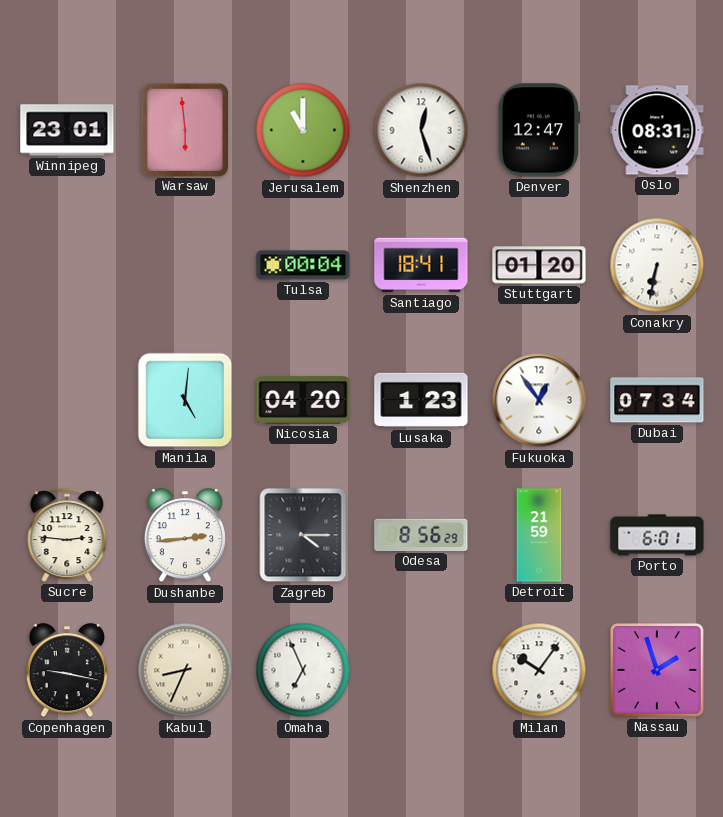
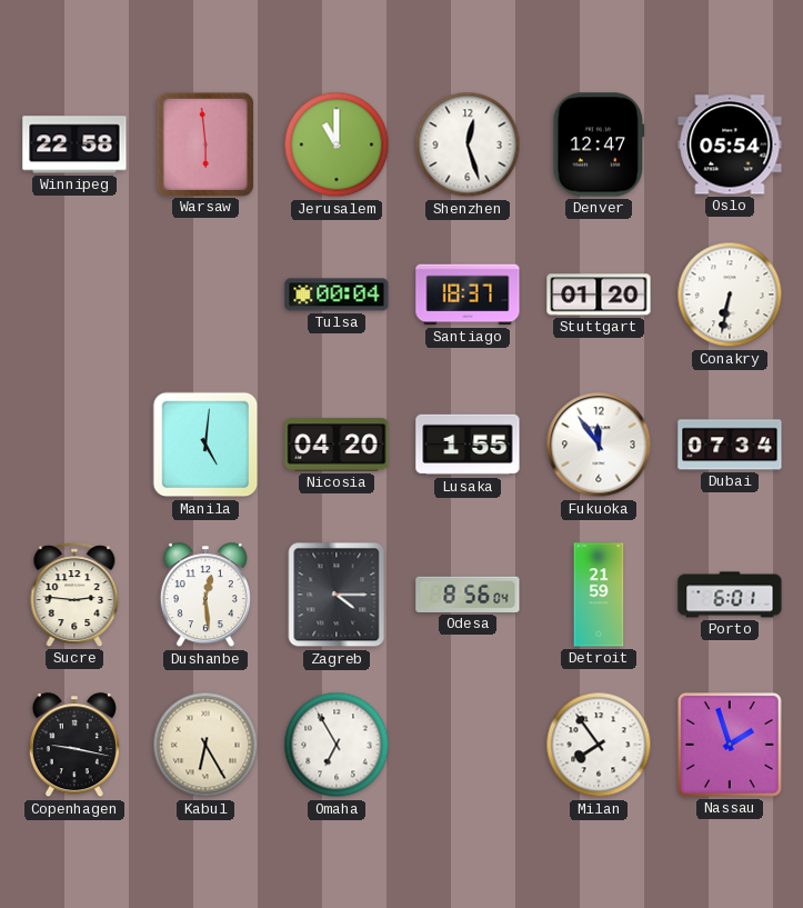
Winnipeg: 23:01 -> 22:58 (74, 144)
Oslo: 08:31 -> 05:54 (730, 144)
Santiago: 18:41 -> 18:37 (468, 295)
Lusaka: 1:23 -> 1:55 (468, 445)
Fukuoka: 12:54 -> 11:54 (599, 445)
Dushanbe: 2:44 -> 12:29 (205, 596)
Odesa: 8:56:29 -> 8:56:04 (468, 595)
Kabul: 8:34 -> 6:25 (205, 745)
Omaha: 6:56 -> 6:55 (337, 745)
Milan: 10:06 -> 7:54 (599, 745)
